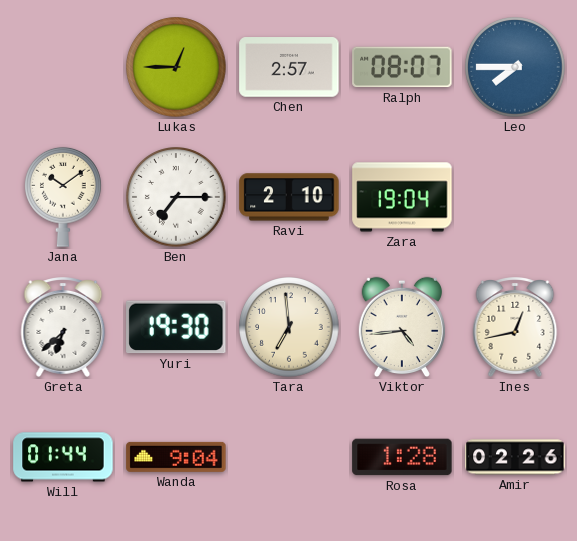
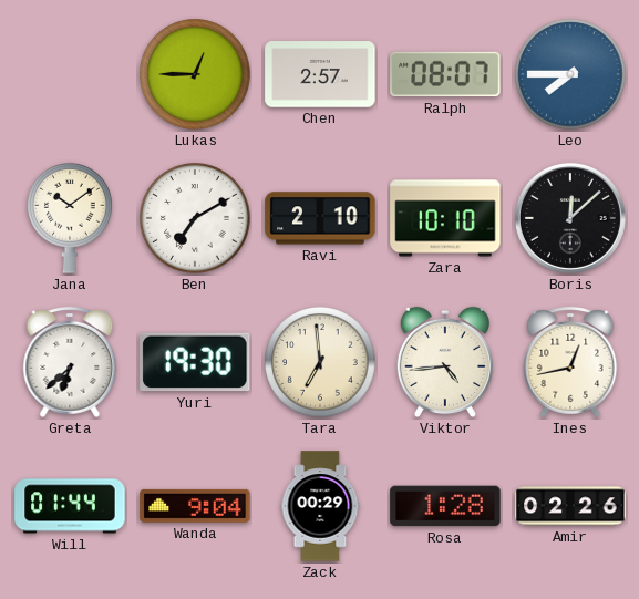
Ben: 7:15 -> 7:10 (195, 218)
Zara: 19:04 -> 10:10 (445, 218)
Boris: none -> 12:08 (570, 218)
Zack: none -> 00:29 (320, 506)
